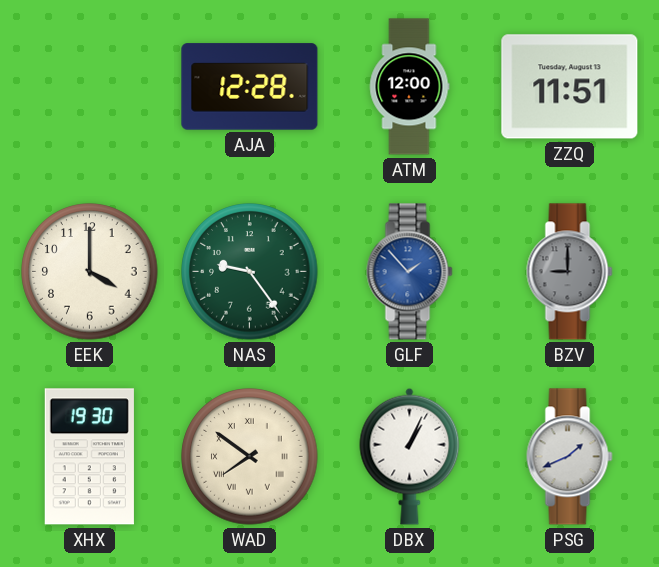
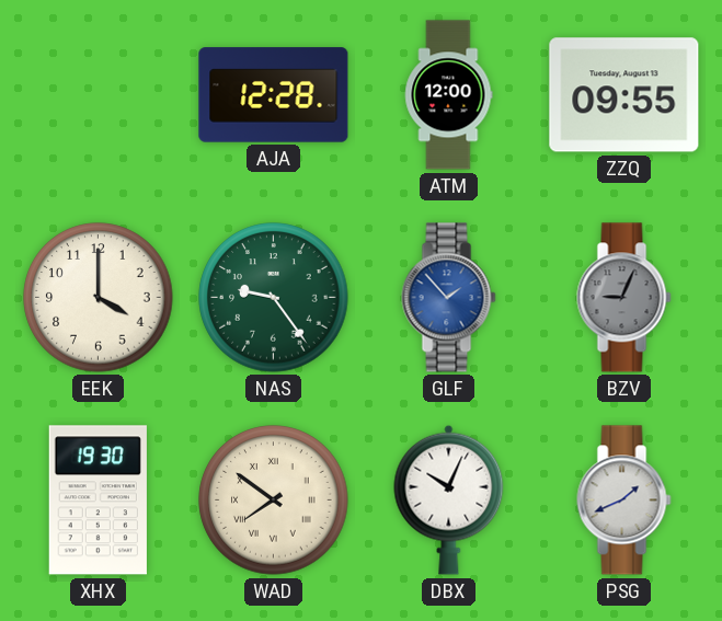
ZZQ: 11:51 -> 09:55 (624, 95)
BZV: 9:00 -> 9:04 (624, 298)
DBX: 1:04 -> 10:04 (449, 499)
